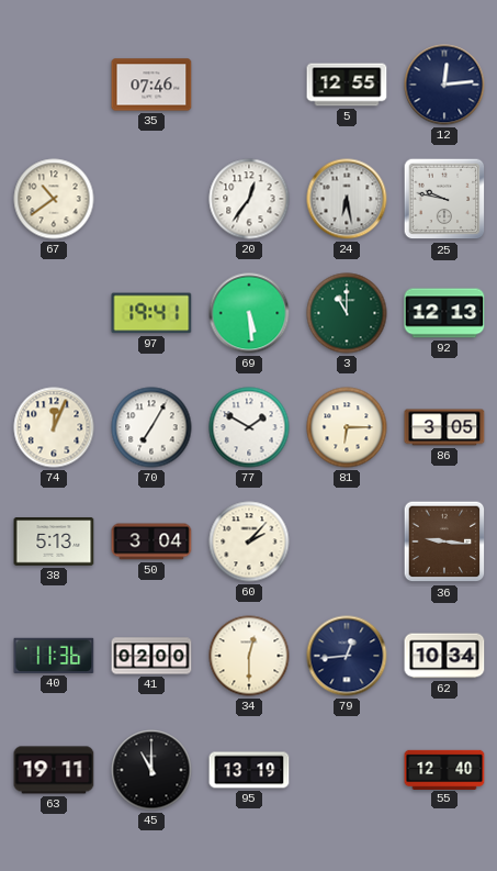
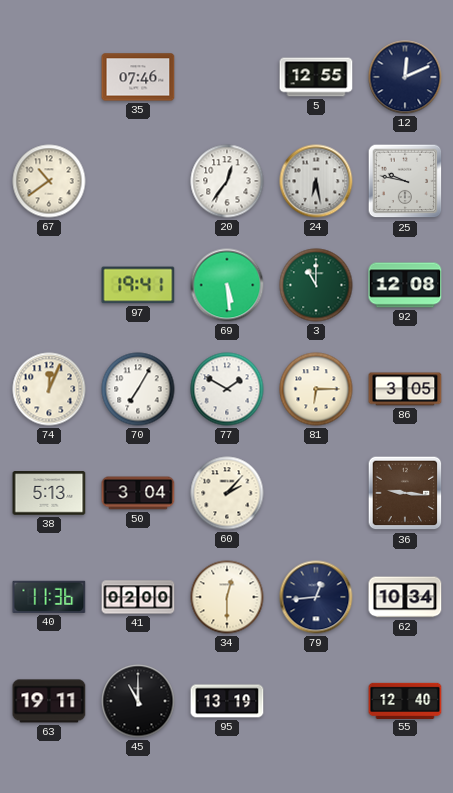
12: 12:14 -> 12:11 (405, 77)
92: 12:13 -> 12:08 (405, 285)
